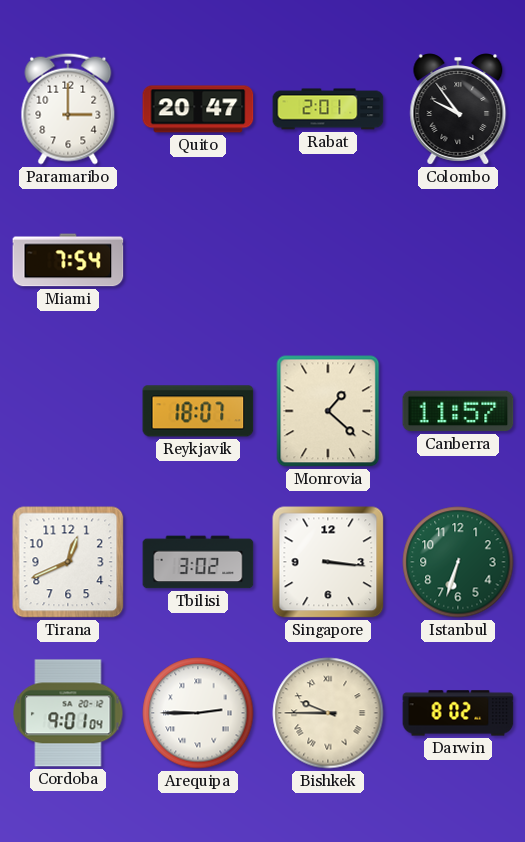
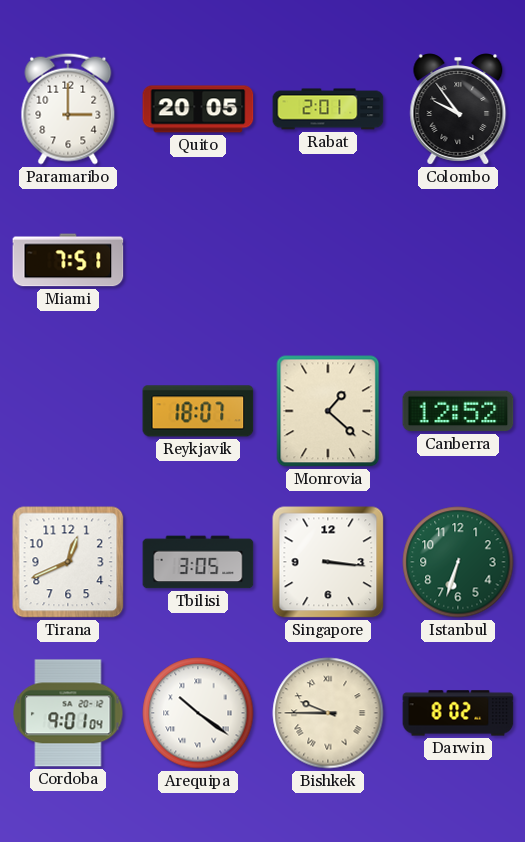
Quito: 20:47 -> 20:05 (198, 109)
Miami: 7:54 -> 7:51 (68, 260)
Canberra: 11:57 -> 12:52 (458, 411)
Tbilisi: 3:02 -> 3:05 (198, 562)
Arequipa: 2:45 -> 10:21 (198, 713)
